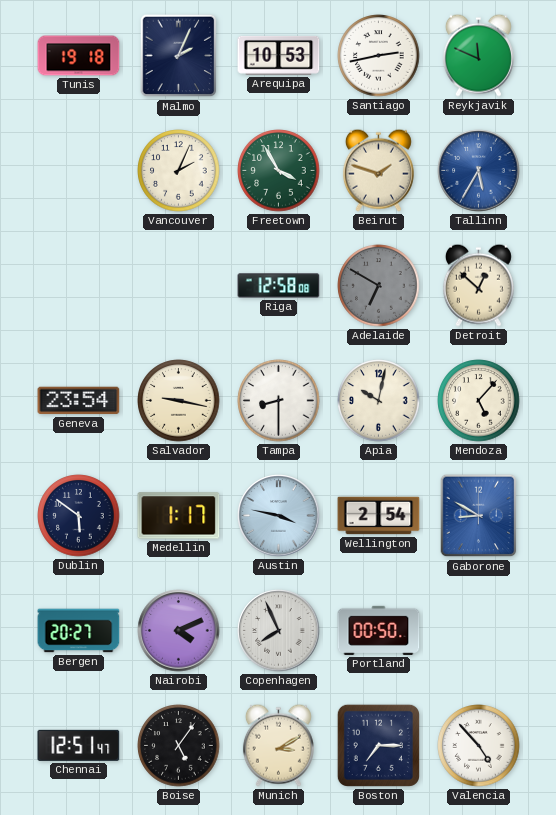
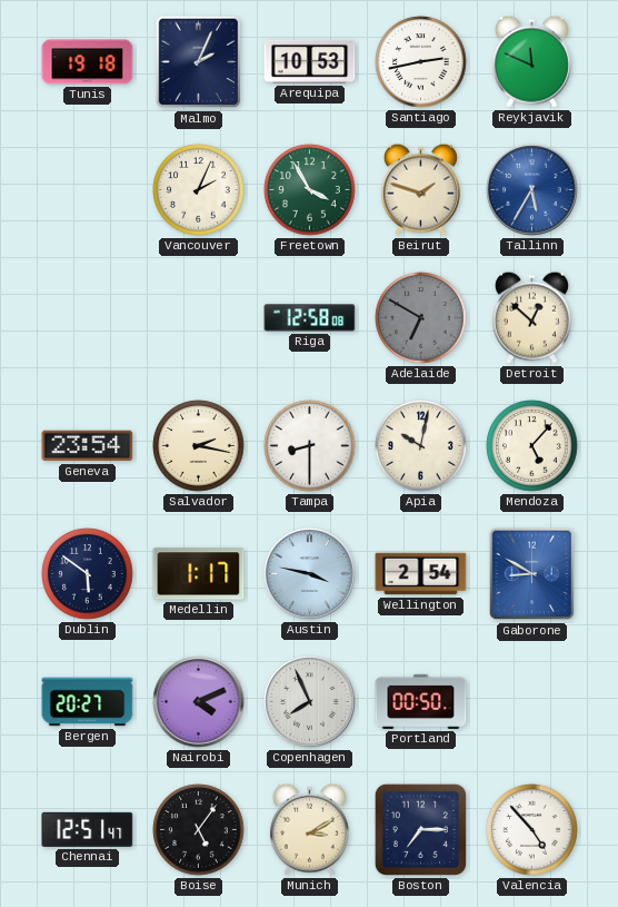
Salvador: 9:17 -> 2:17 (199, 446)
